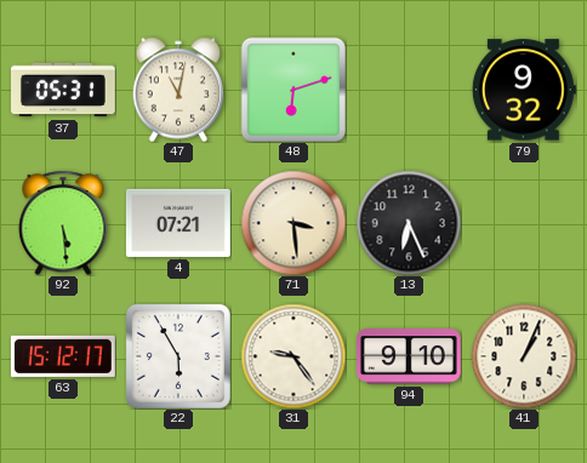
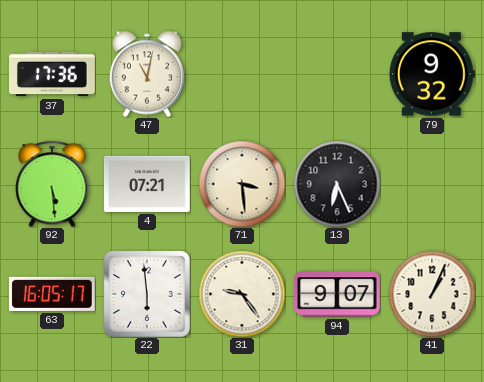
37: 05:31 -> 17:36 (53, 74)
48: 6:12 -> none (293, 90)
63: 15:12 -> 16:05 (52, 294)
22: 5:55 -> 5:59 (147, 294)
94: 9:10 -> 9:07 (338, 294)
